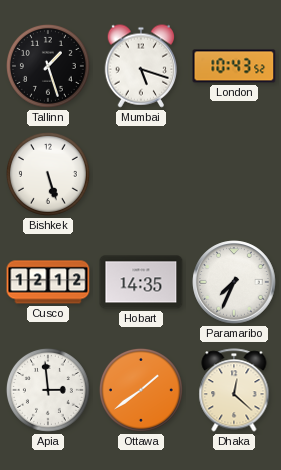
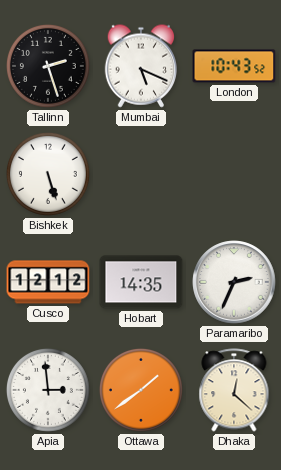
Tallinn: 1:27 -> 2:27 (48, 66)
Mumbai: 5:18 -> 5:19 (140, 66)
Paramaribo: 7:34 -> 2:34 (234, 282)
